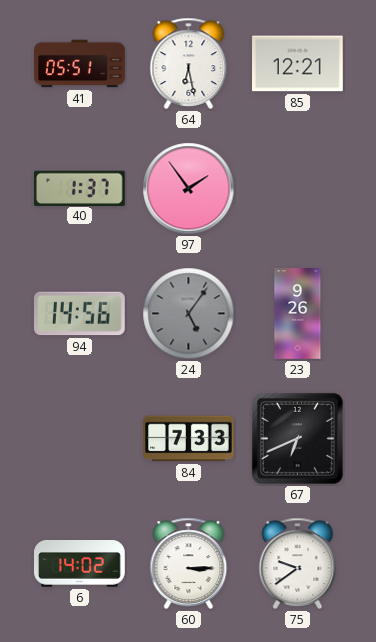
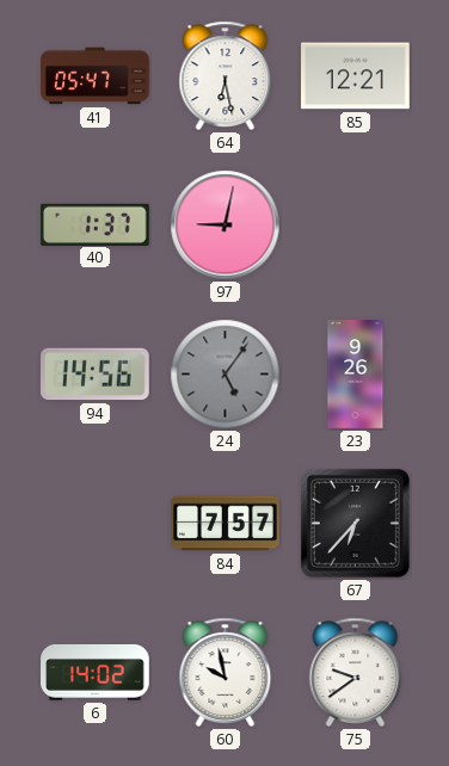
41: 05:51 -> 05:47 (96, 76)
97: 1:54 -> 9:02 (226, 226)
84: 7:33 -> 7:57 (226, 524)
67: 6:41 -> 6:37 (355, 523)
60: 3:15 -> 9:58 (226, 672)
